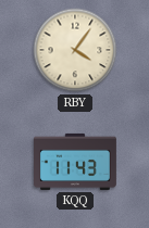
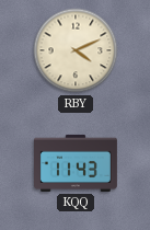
RBY: 4:06 -> 4:11 (76, 50)
